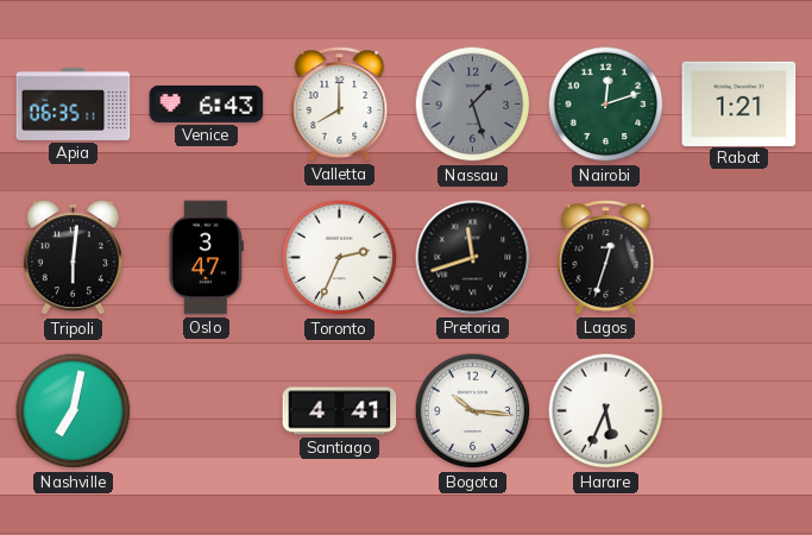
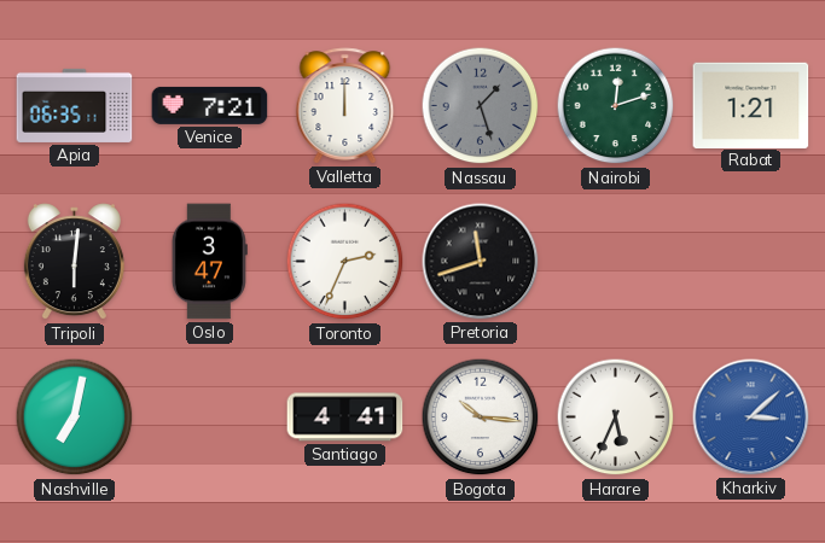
Venice: 6:43 -> 7:21 (210, 105)
Valletta: 8:00 -> 12:00 (345, 106)
Lagos: 12:33 -> none (606, 258)
Kharkiv: none -> 3:08 (751, 418)
